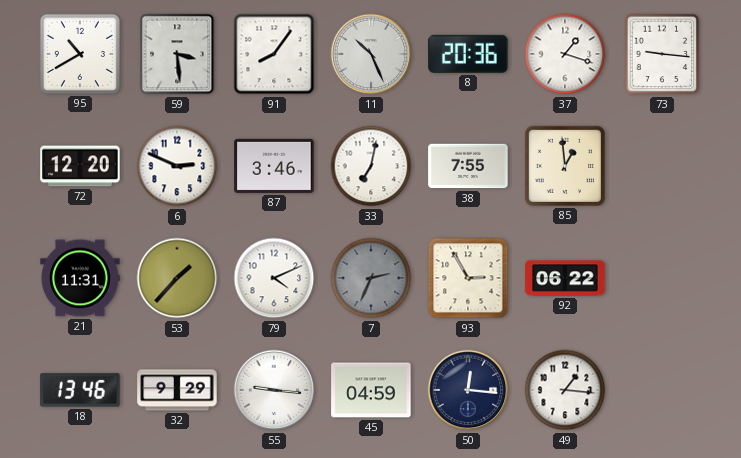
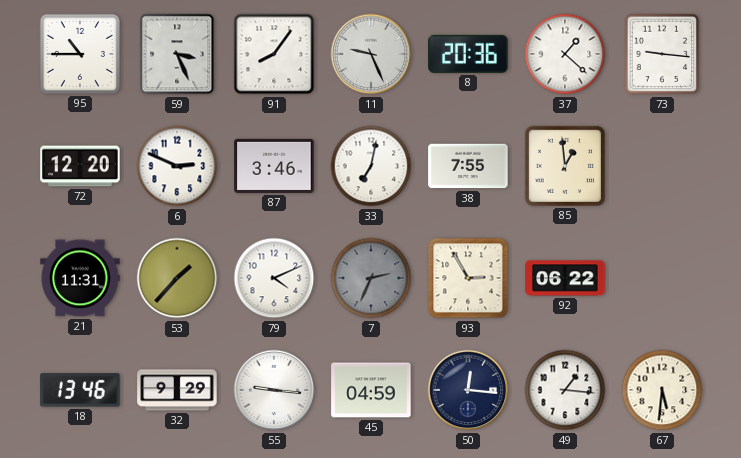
95: 10:40 -> 10:45 (80, 54)
59: 3:29 -> 3:26 (177, 54)
11: 10:26 -> 9:26 (371, 54)
37: 1:18 -> 1:22 (565, 54)
67: none -> 5:31 (662, 390)
